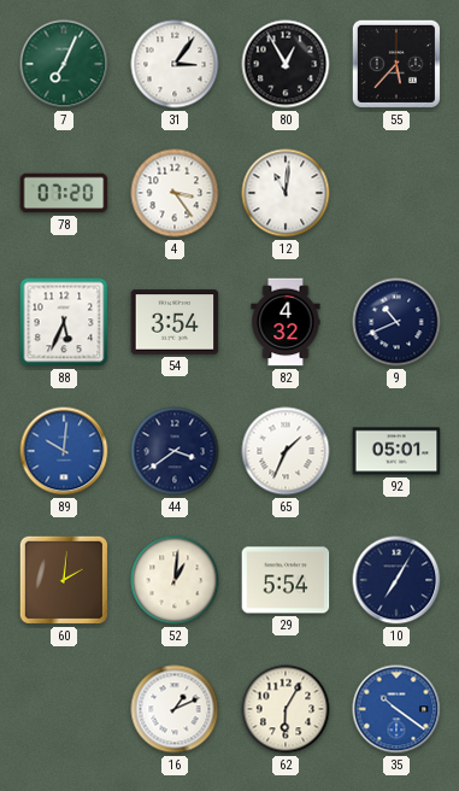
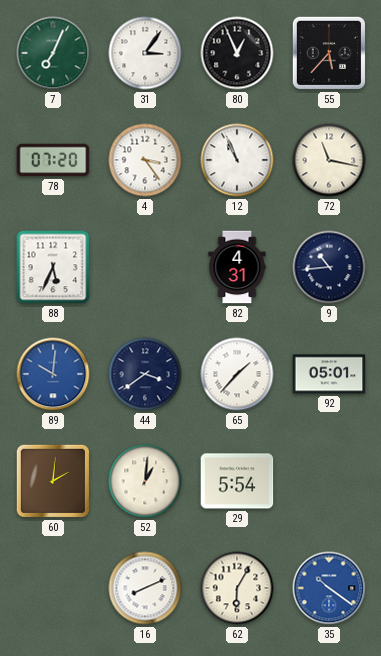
80: 12:55 -> 12:56 (237, 53)
12: 11:01 -> 10:56 (237, 160)
72: none -> 11:17 (329, 160)
54: 3:54 -> none (175, 322)
82: 4:32 -> 4:31 (237, 267)
9: 10:41 -> 10:44 (329, 267)
65: 1:34 -> 1:37 (237, 374)
10: 7:05 -> none (396, 580)
16: 1:11 -> 8:11 (145, 588)
